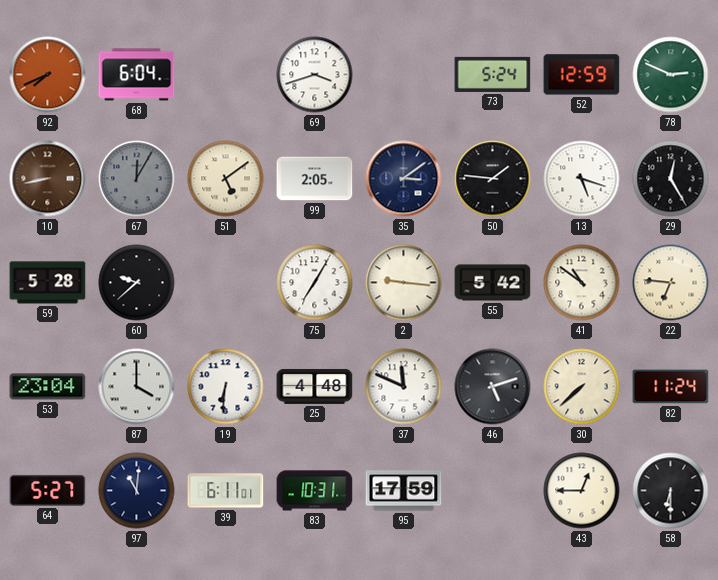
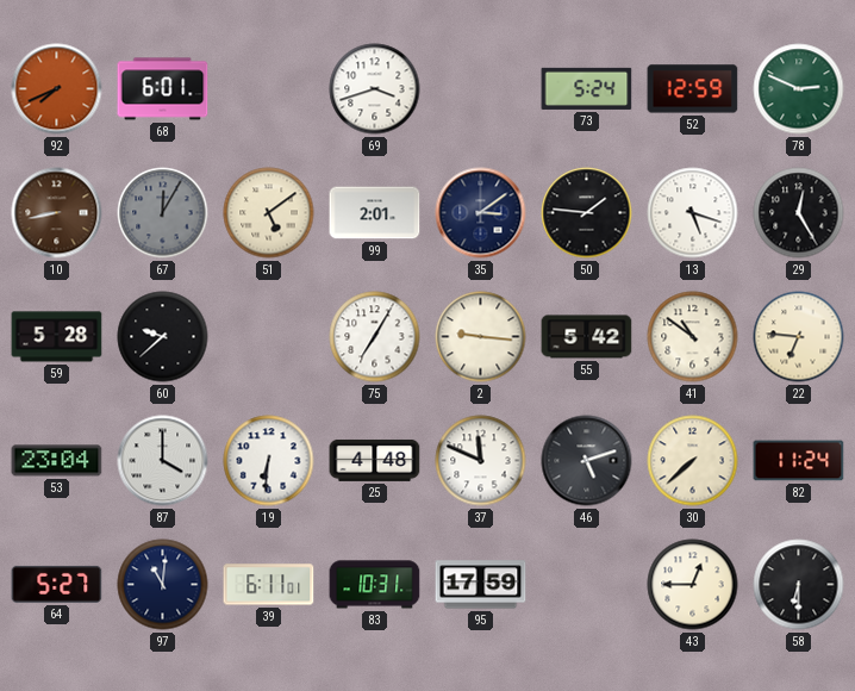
68: 6:04 -> 6:01 (163, 89)
99: 2:05 -> 2:01 (375, 213)
